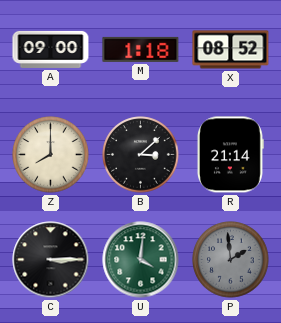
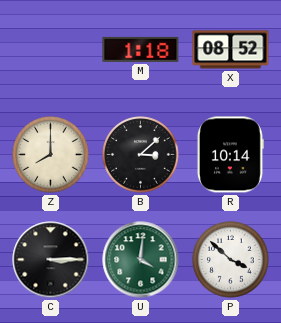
A: 09:00 -> none (51, 49)
R: 21:14 -> 10:14 (230, 155)
P: 1:59 -> 3:52 (231, 260)
P dial: grey -> white (231, 260)
